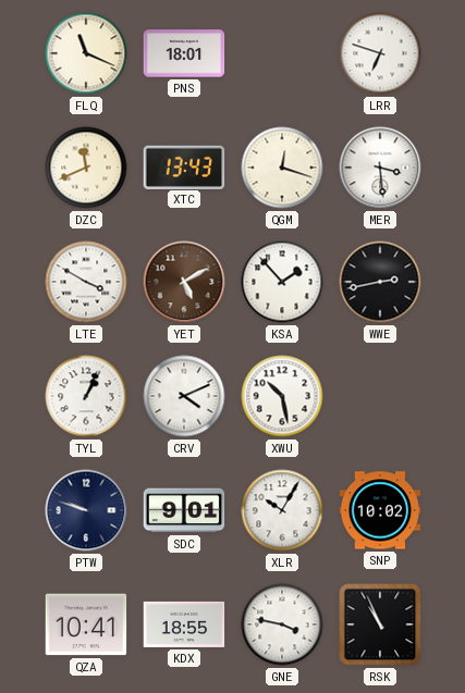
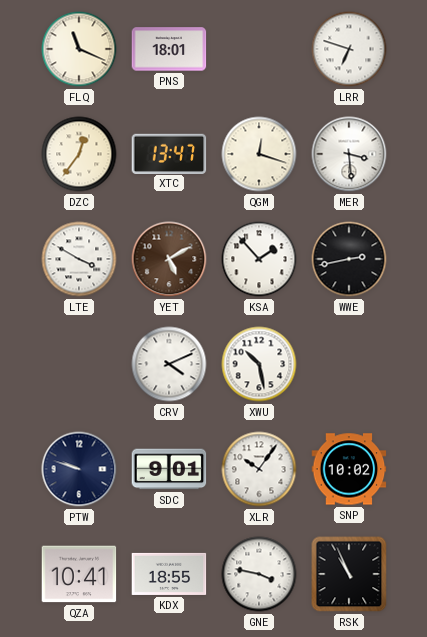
DZC: 11:41 -> 12:36 (79, 154)
XTC: 13:43 -> 13:47 (169, 153)
TYL: 1:04 -> none (86, 396)
XLR: 10:05 -> 10:06 (259, 469)
